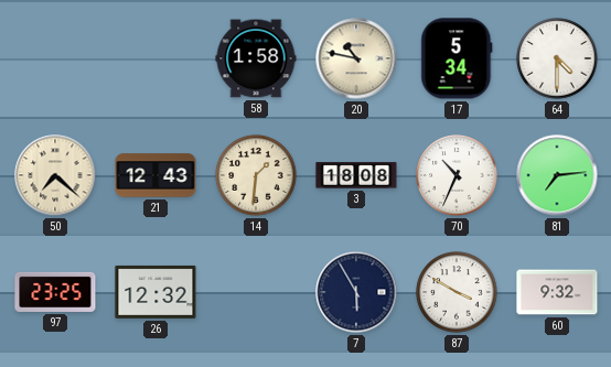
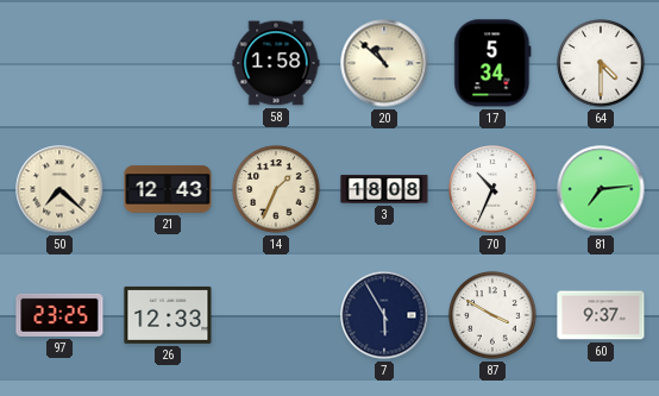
20: 10:47 -> 10:52 (384, 63)
14: 1:31 -> 1:34 (276, 189)
26: 12:32 -> 12:33 (168, 315)
60: 9:32 -> 9:37 (601, 315)
